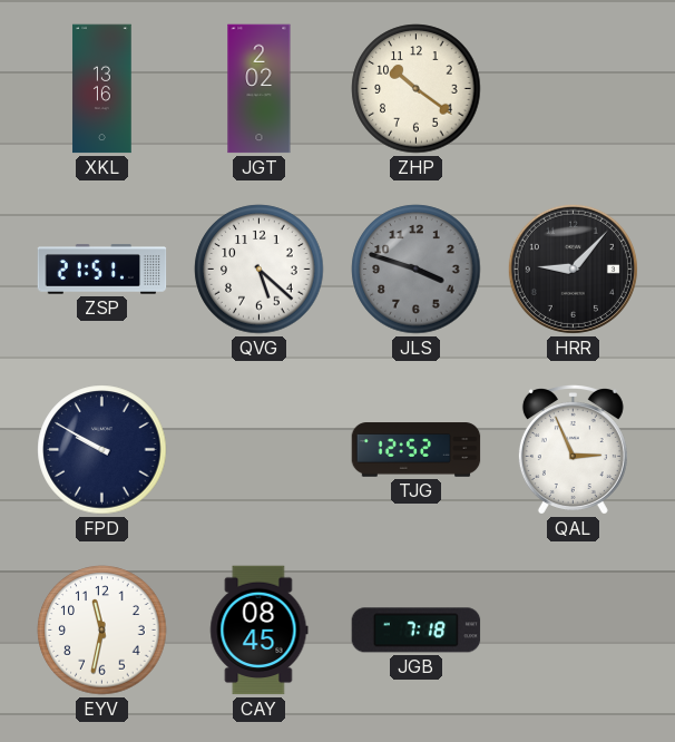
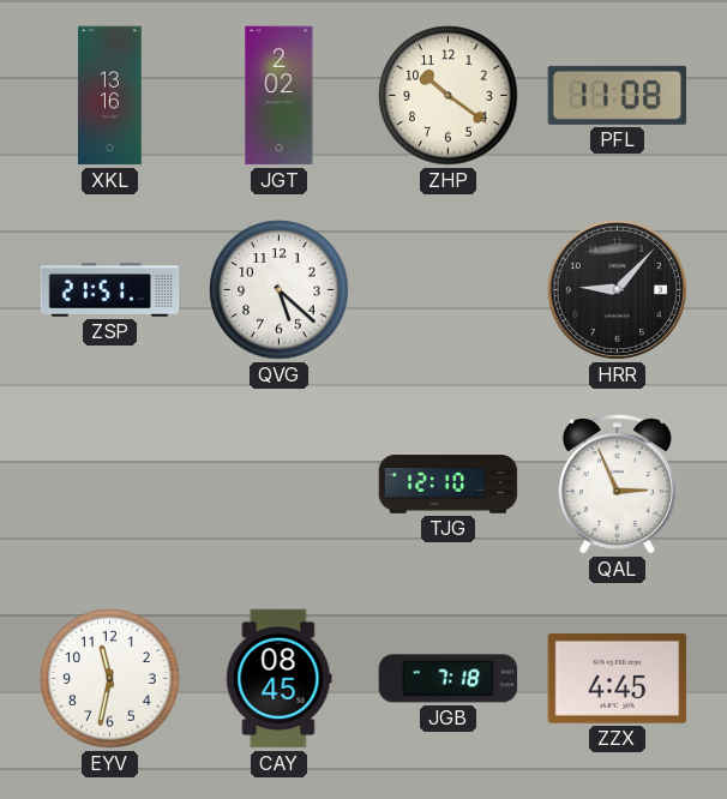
PFL: none -> 11:08 (618, 95)
JLS: 3:48 -> none (417, 270)
FPD: 9:50 -> none (102, 450)
TJG: 12:52 -> 12:10 (449, 485)
ZZX: none -> 4:45 (618, 679)
